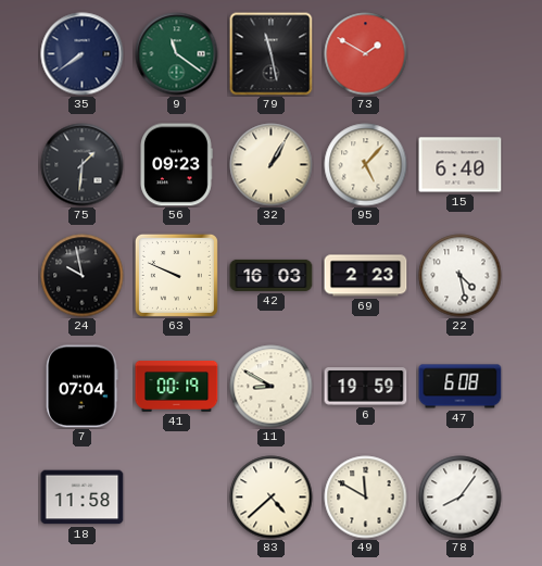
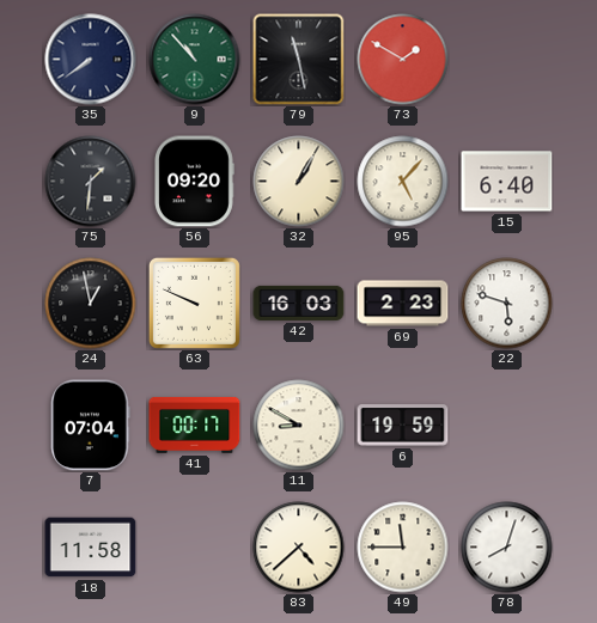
9: 11:21 -> 10:53 (195, 60)
56: 09:23 -> 09:20 (194, 182)
24: 9:58 -> 12:58 (91, 304)
22: 4:28 -> 5:48 (507, 304)
41: 00:19 -> 00:17 (195, 426)
47: 6:08 -> none (461, 387)
49: 11:50 -> 11:45 (403, 548)
78: 8:06 -> 8:03 (507, 548)
